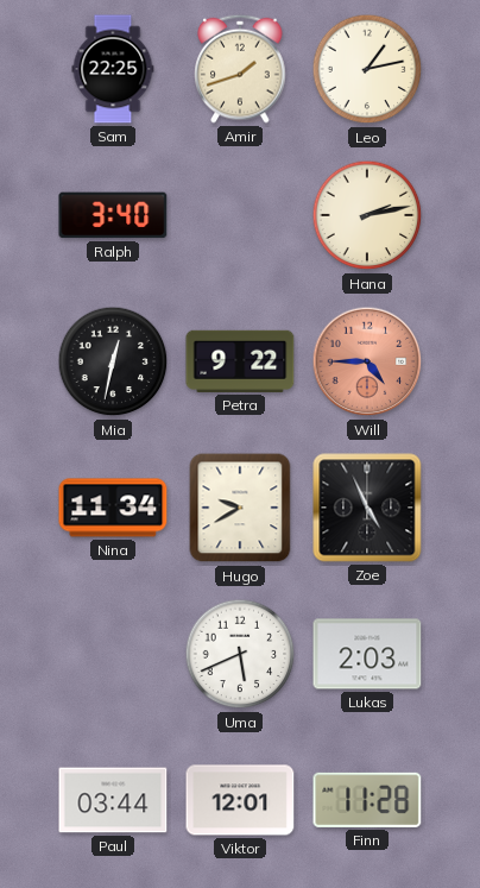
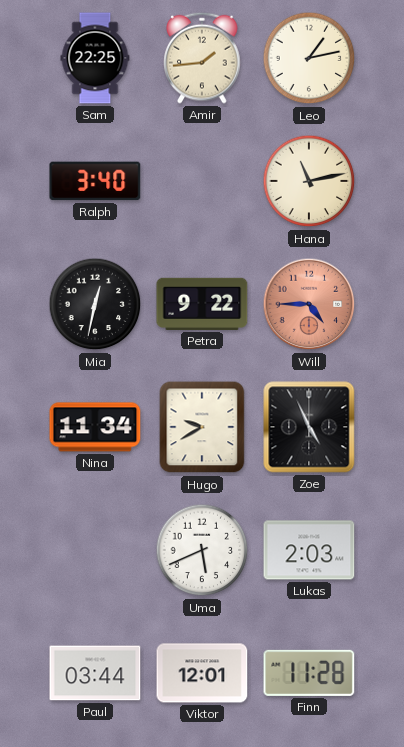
Amir: 1:42 -> 1:44 (202, 58)
Hana: 2:13 -> 11:13 (309, 181)
